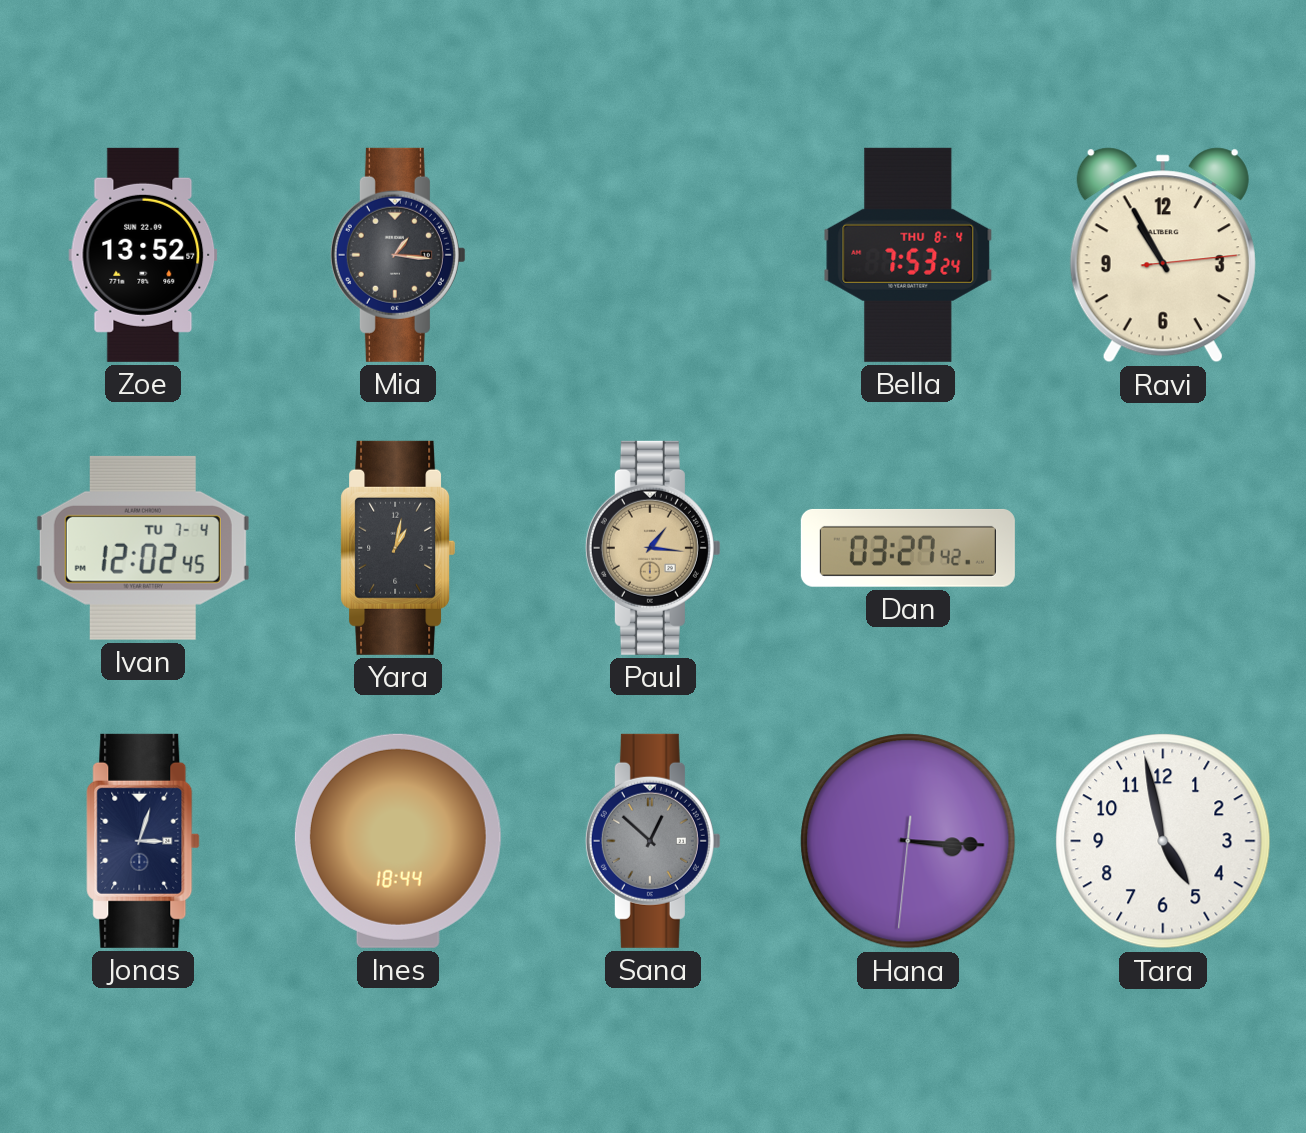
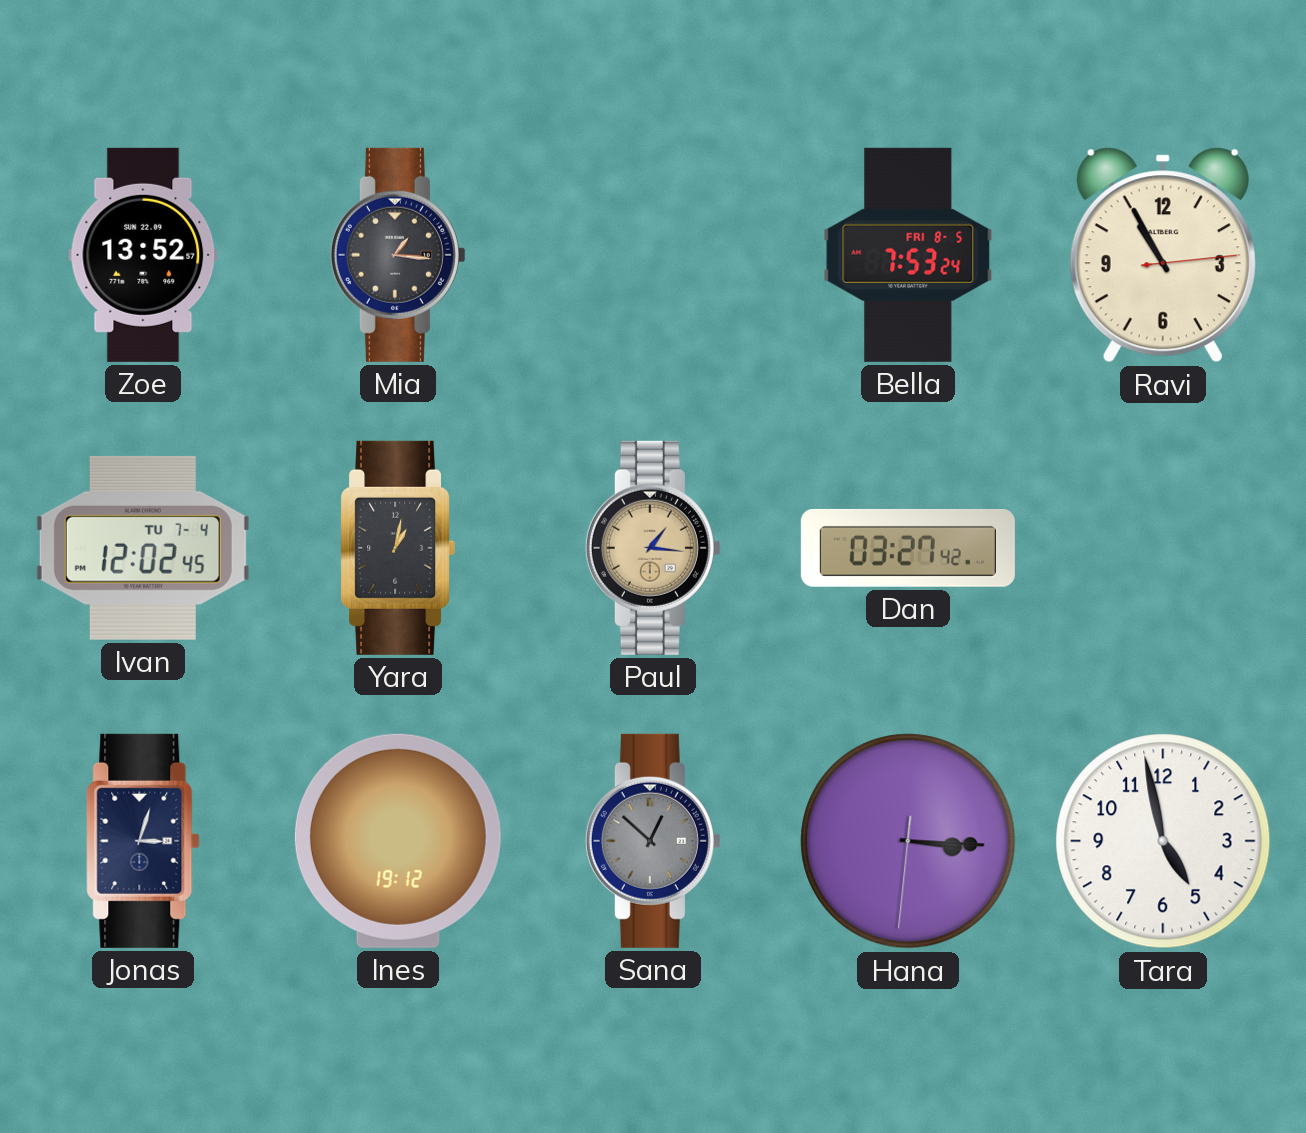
Bella date: THU 8-4 -> FRI 8-5 (908, 255)
Ines: 18:44 -> 19:12 (398, 841)
